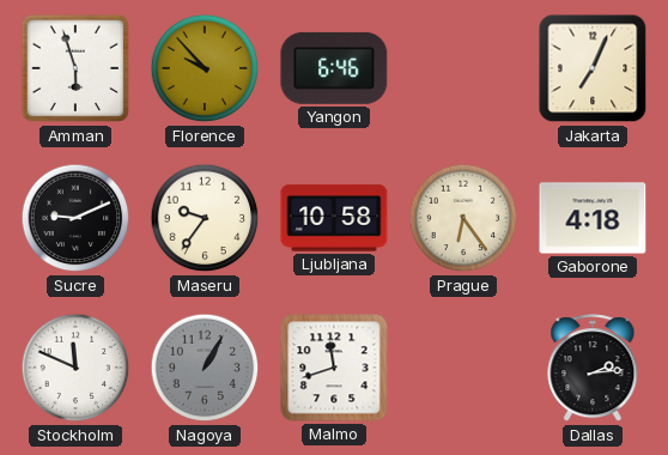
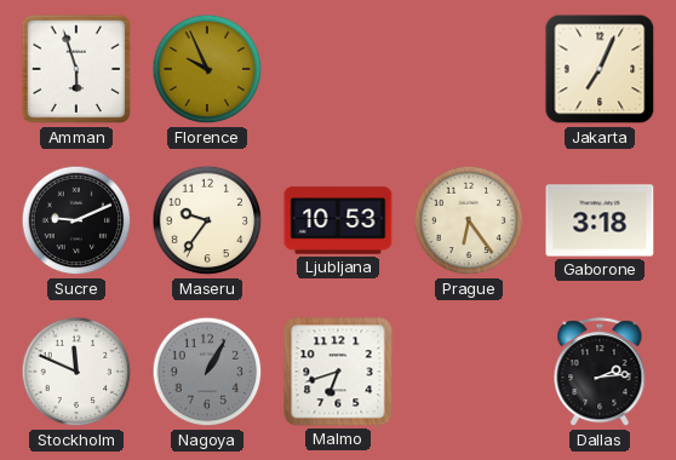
Florence: 9:53 -> 9:56 (207, 69)
Yangon: 6:46 -> none (334, 68)
Ljubljana: 10:58 -> 10:53 (338, 220)
Gaborone: 4:18 -> 3:18 (600, 220)
Malmo: 11:42 -> 6:42 (338, 372)
